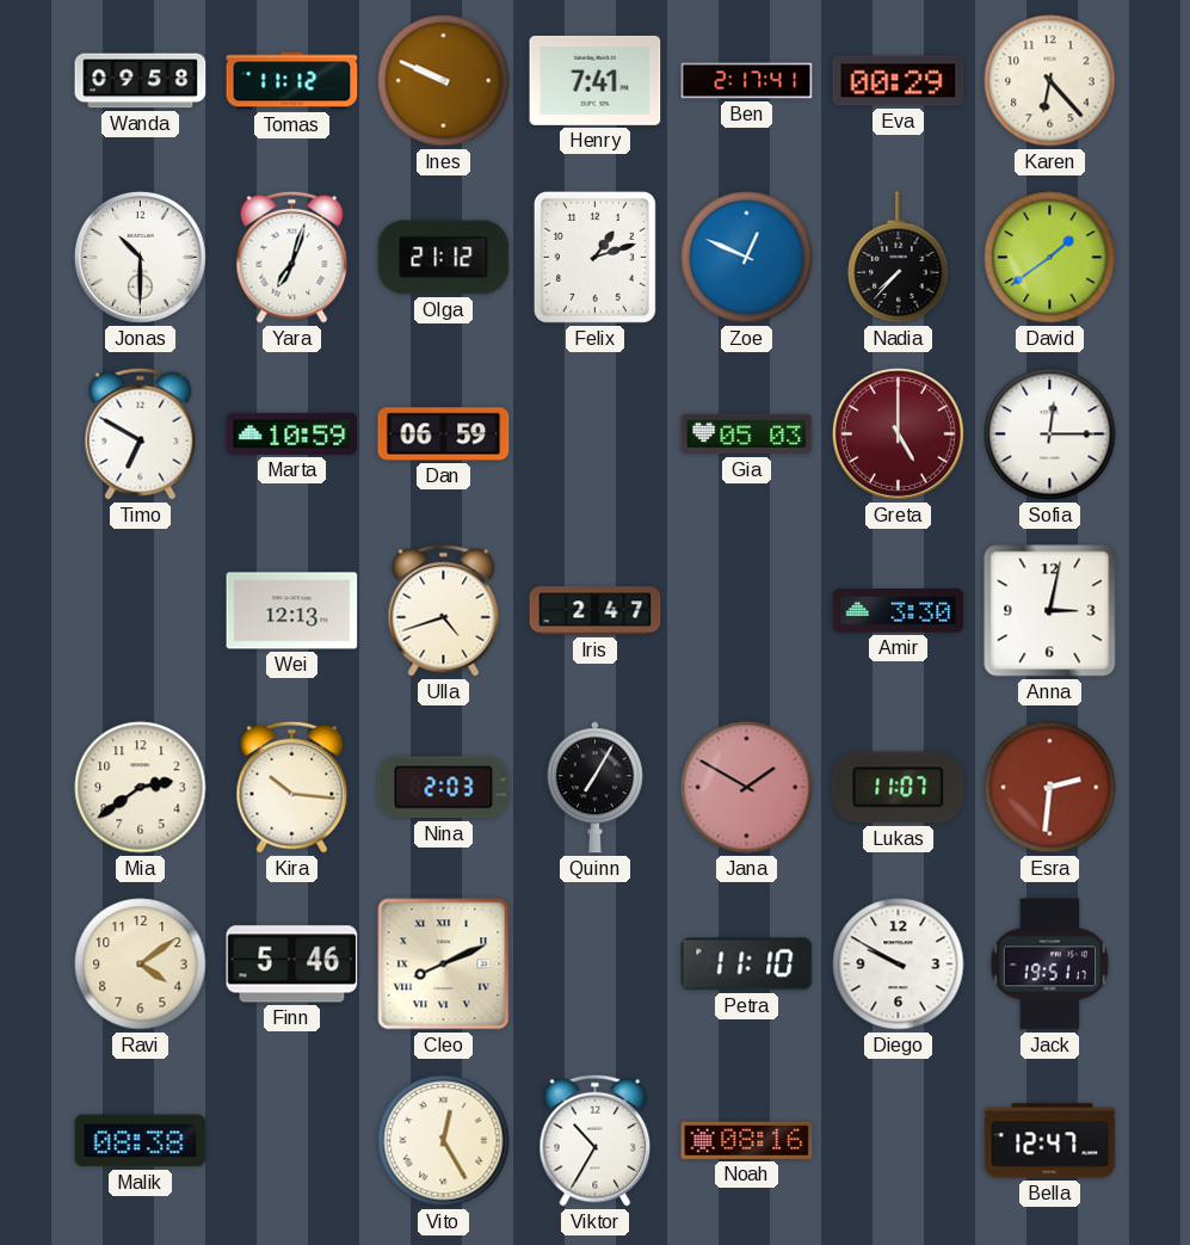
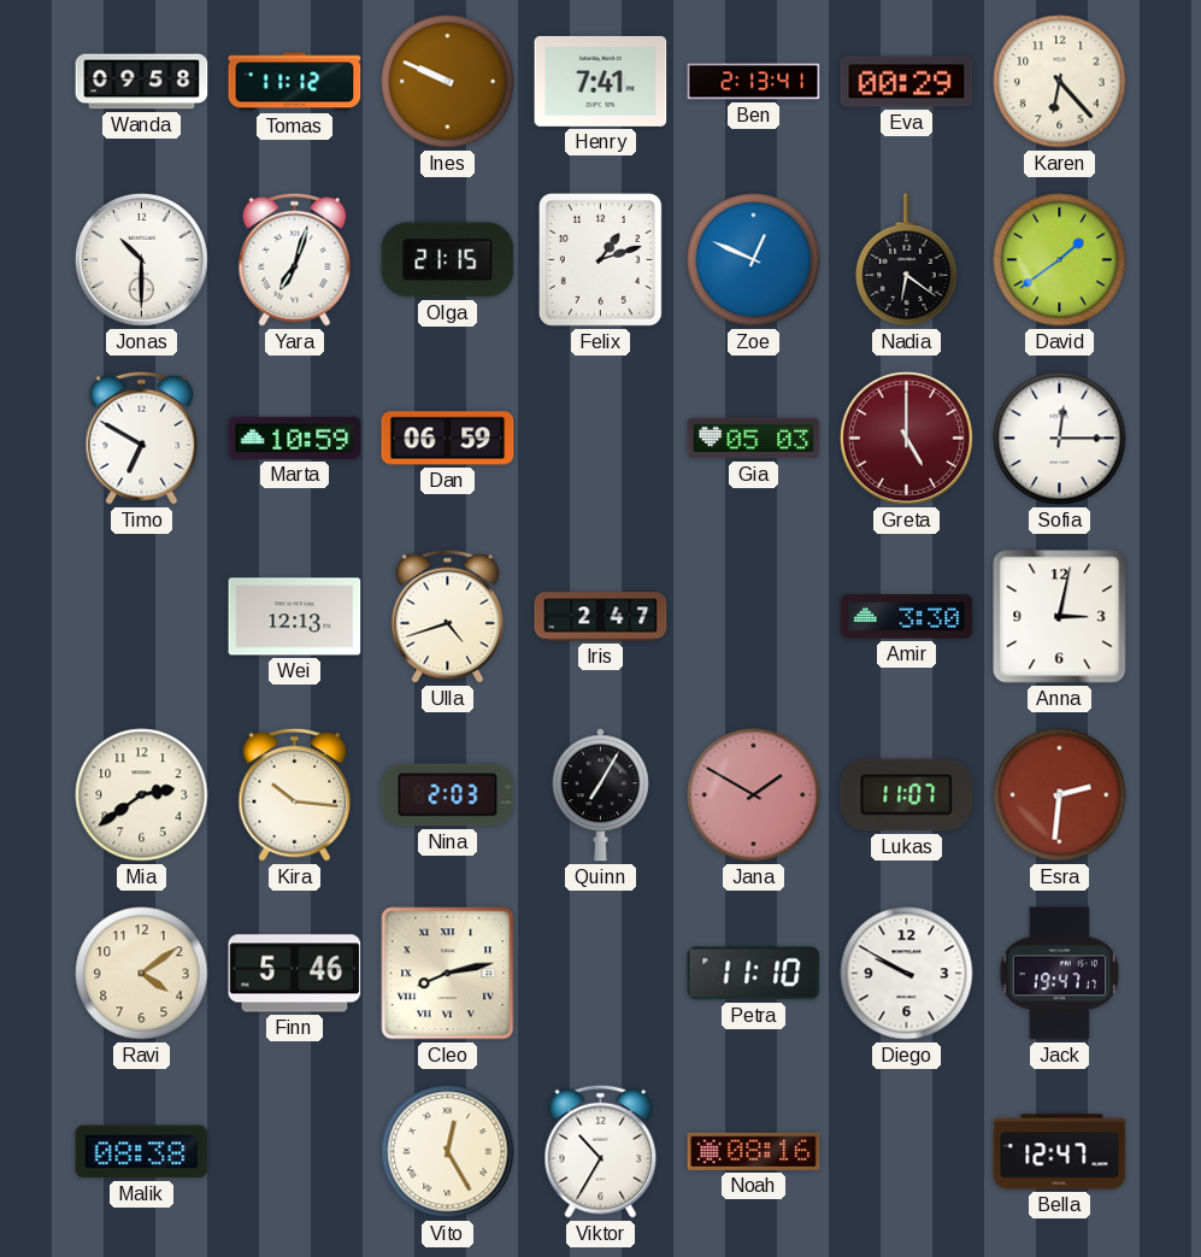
Ben: 2:17 -> 2:13 (754, 82)
Olga: 21:12 -> 21:15 (448, 260)
Nadia: 7:37 -> 6:21 (907, 260)
Cleo: 8:11 -> 8:13 (448, 974)
Jack: 19:51 -> 19:47 (1060, 974)
